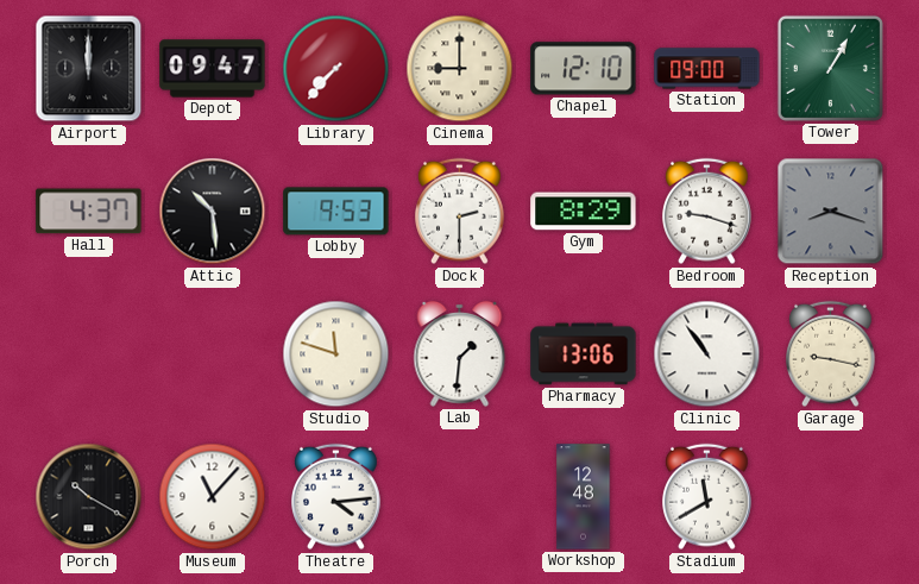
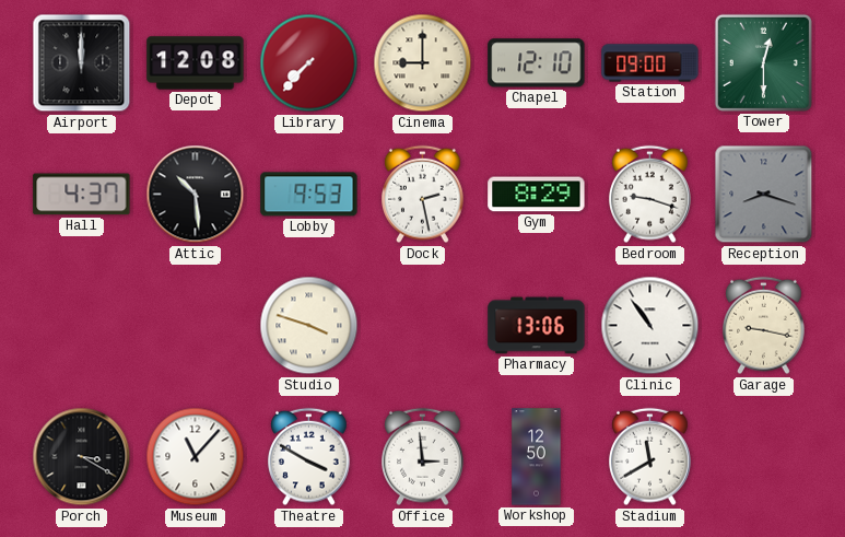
Depot: 09:47 -> 12:08 (196, 63)
Tower: 1:05 -> 12:30 (763, 62)
Dock: 2:30 -> 2:28 (423, 195)
Studio: 11:48 -> 3:48 (309, 326)
Lab: 1:31 -> none (460, 353)
Porch: 10:20 -> 3:20 (82, 457)
Theatre: 4:14 -> 3:50 (309, 457)
Office: none -> 2:59 (423, 457)
Workshop: 12:48 -> 12:50 (537, 457)
